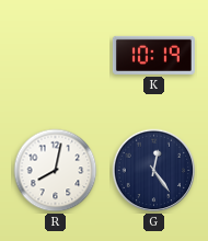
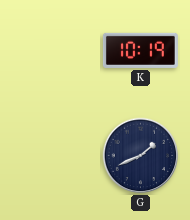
R: 8:02 -> none (56, 171)
G: 12:24 -> 1:41 (141, 156)
